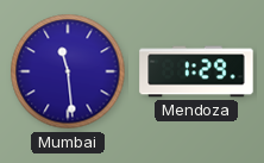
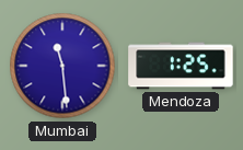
Mendoza: 1:29 -> 1:25 (181, 66)
